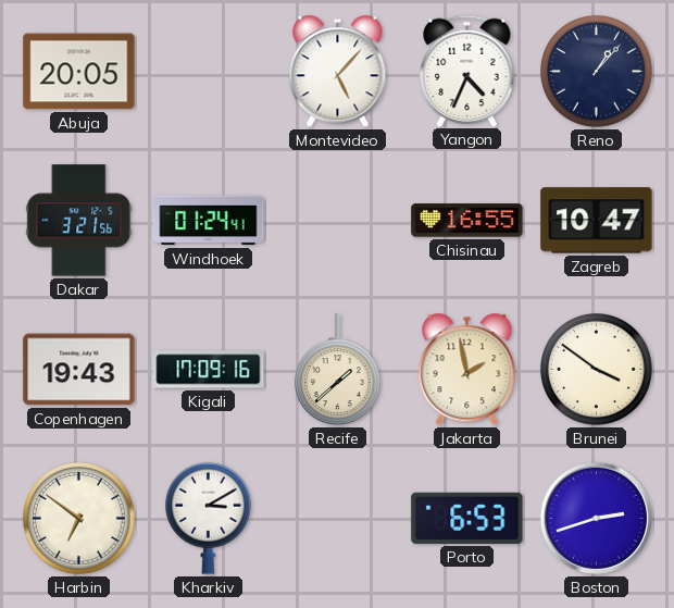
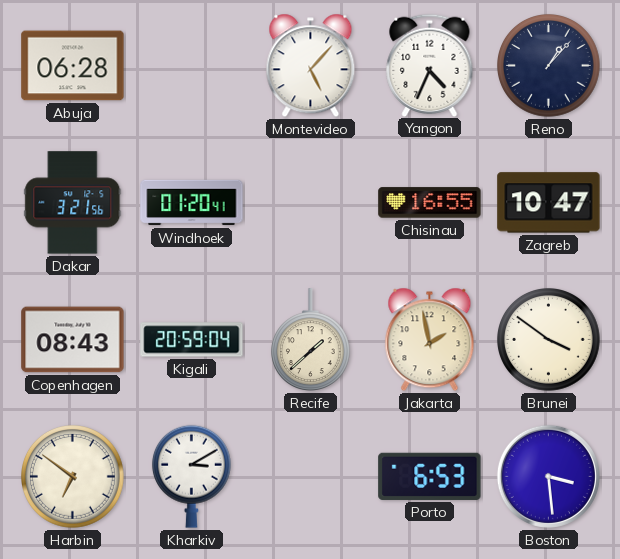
Abuja: 20:05 -> 06:28 (73, 66)
Windhoek: 01:24 -> 01:20 (192, 203)
Copenhagen: 19:43 -> 08:43 (73, 340)
Kigali: 17:09 -> 20:59 (192, 340)
Boston: 2:42 -> 3:29 (548, 476)
